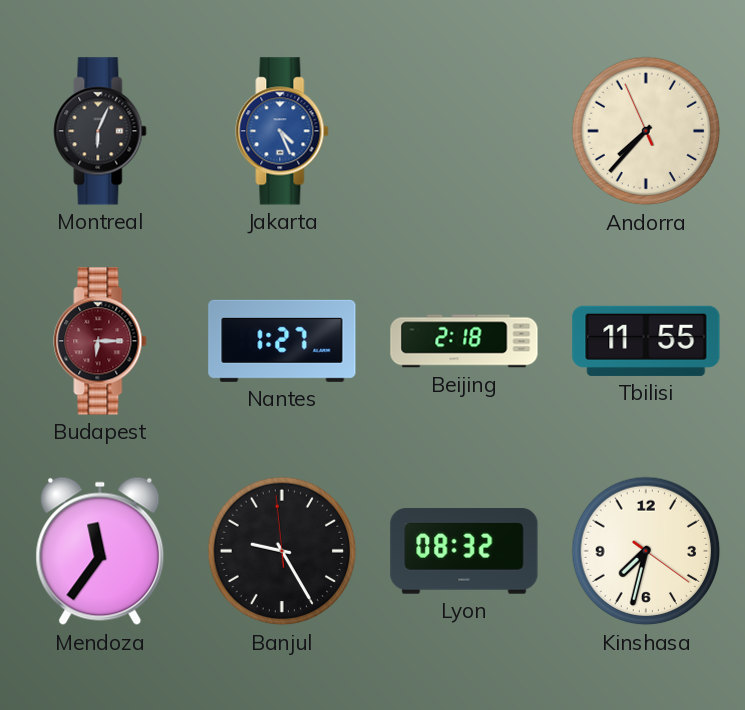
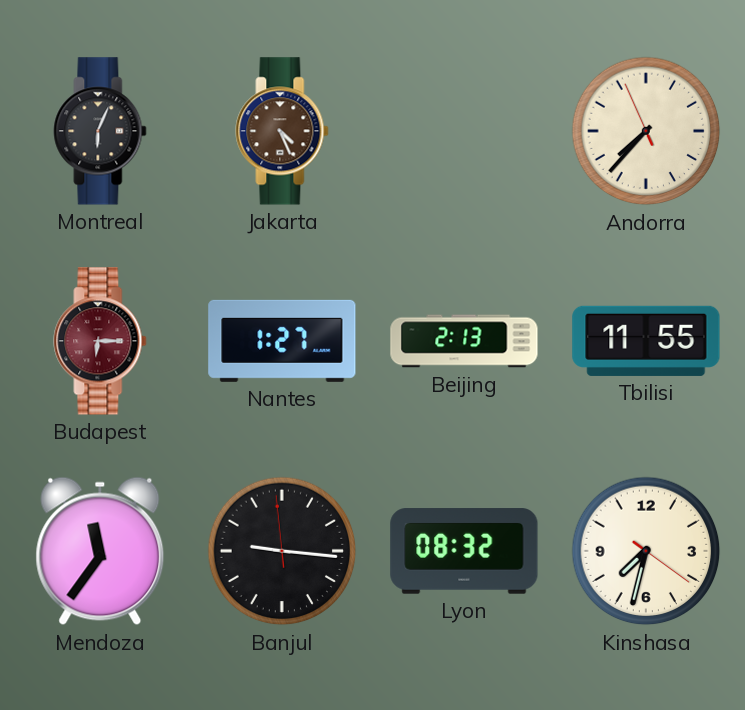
Jakarta dial: blue -> brown (282, 131)
Beijing: 2:18 -> 2:13 (464, 341)
Banjul: 9:24 -> 9:15 (282, 551)
